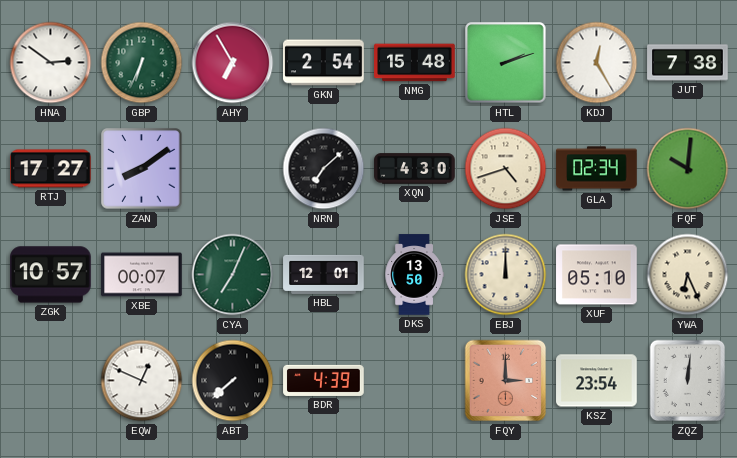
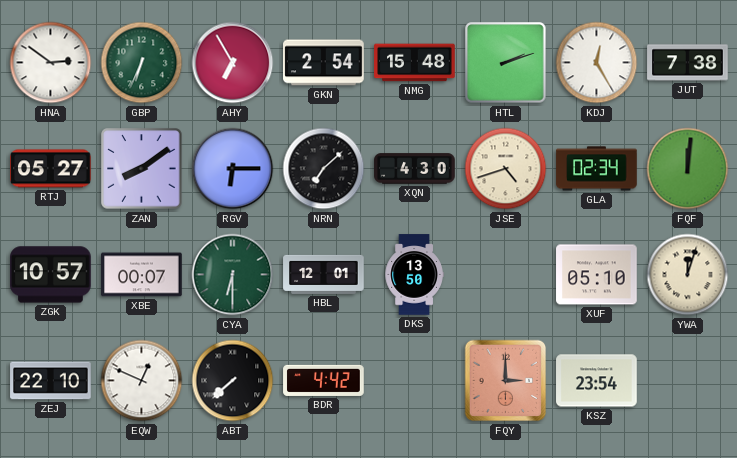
RTJ: 17:27 -> 05:27 (51, 169)
RGV: none -> 6:15 (233, 169)
FQF: 10:01 -> 12:01 (688, 169)
CYA: 7:04 -> 6:30 (233, 275)
EBJ: 12:00 -> none (506, 275)
YWA: 6:26 -> 12:03 (688, 275)
ZEJ: none -> 22:10 (51, 381)
BDR: 4:39 -> 4:42 (324, 380)
ZQZ: 12:01 -> none (688, 381)
